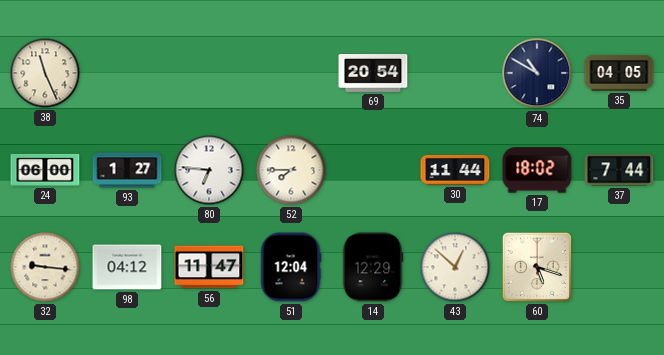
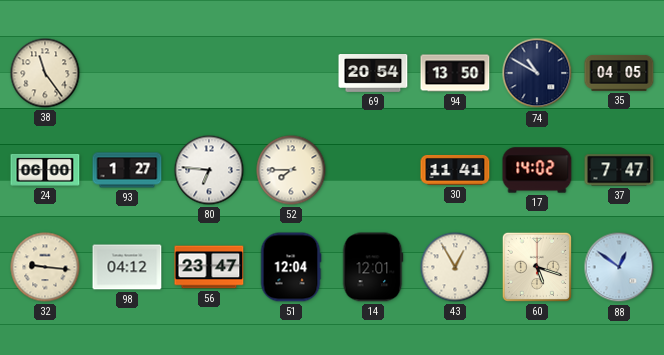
38: 11:26 -> 11:24 (45, 73)
94: none -> 13:50 (455, 73)
30: 11:44 -> 11:41 (455, 170)
17: 18:02 -> 14:02 (537, 170)
37: 7:44 -> 7:47 (619, 170)
56: 11:47 -> 23:47 (209, 267)
14: 12:29 -> 12:01 (373, 267)
43: 12:52 -> 12:55 (455, 267)
88: none -> 12:51 (619, 267)
